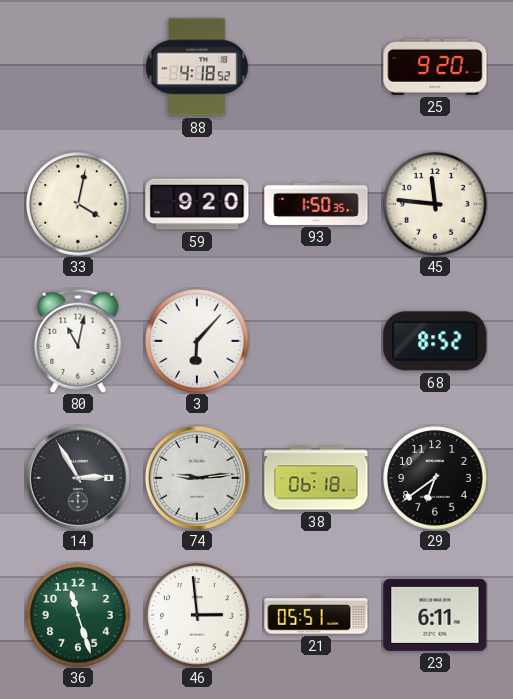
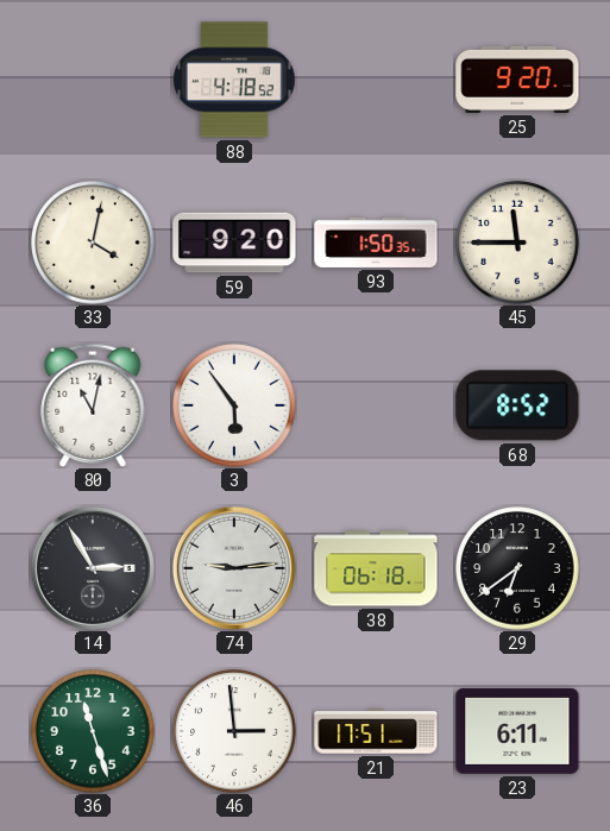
45: 11:46 -> 11:45 (517, 243)
3: 6:07 -> 5:54 (234, 405)
21: 05:51 -> 17:51 (376, 731)
